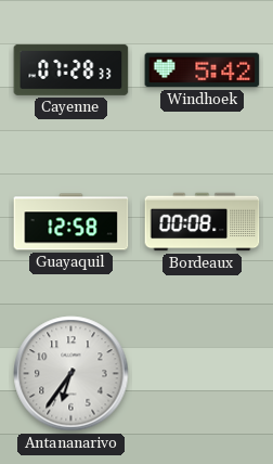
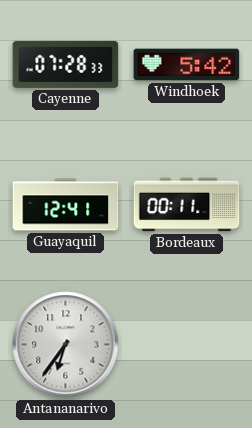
Guayaquil: 12:58 -> 12:41 (66, 205)
Bordeaux: 00:08 -> 00:11 (187, 205)
